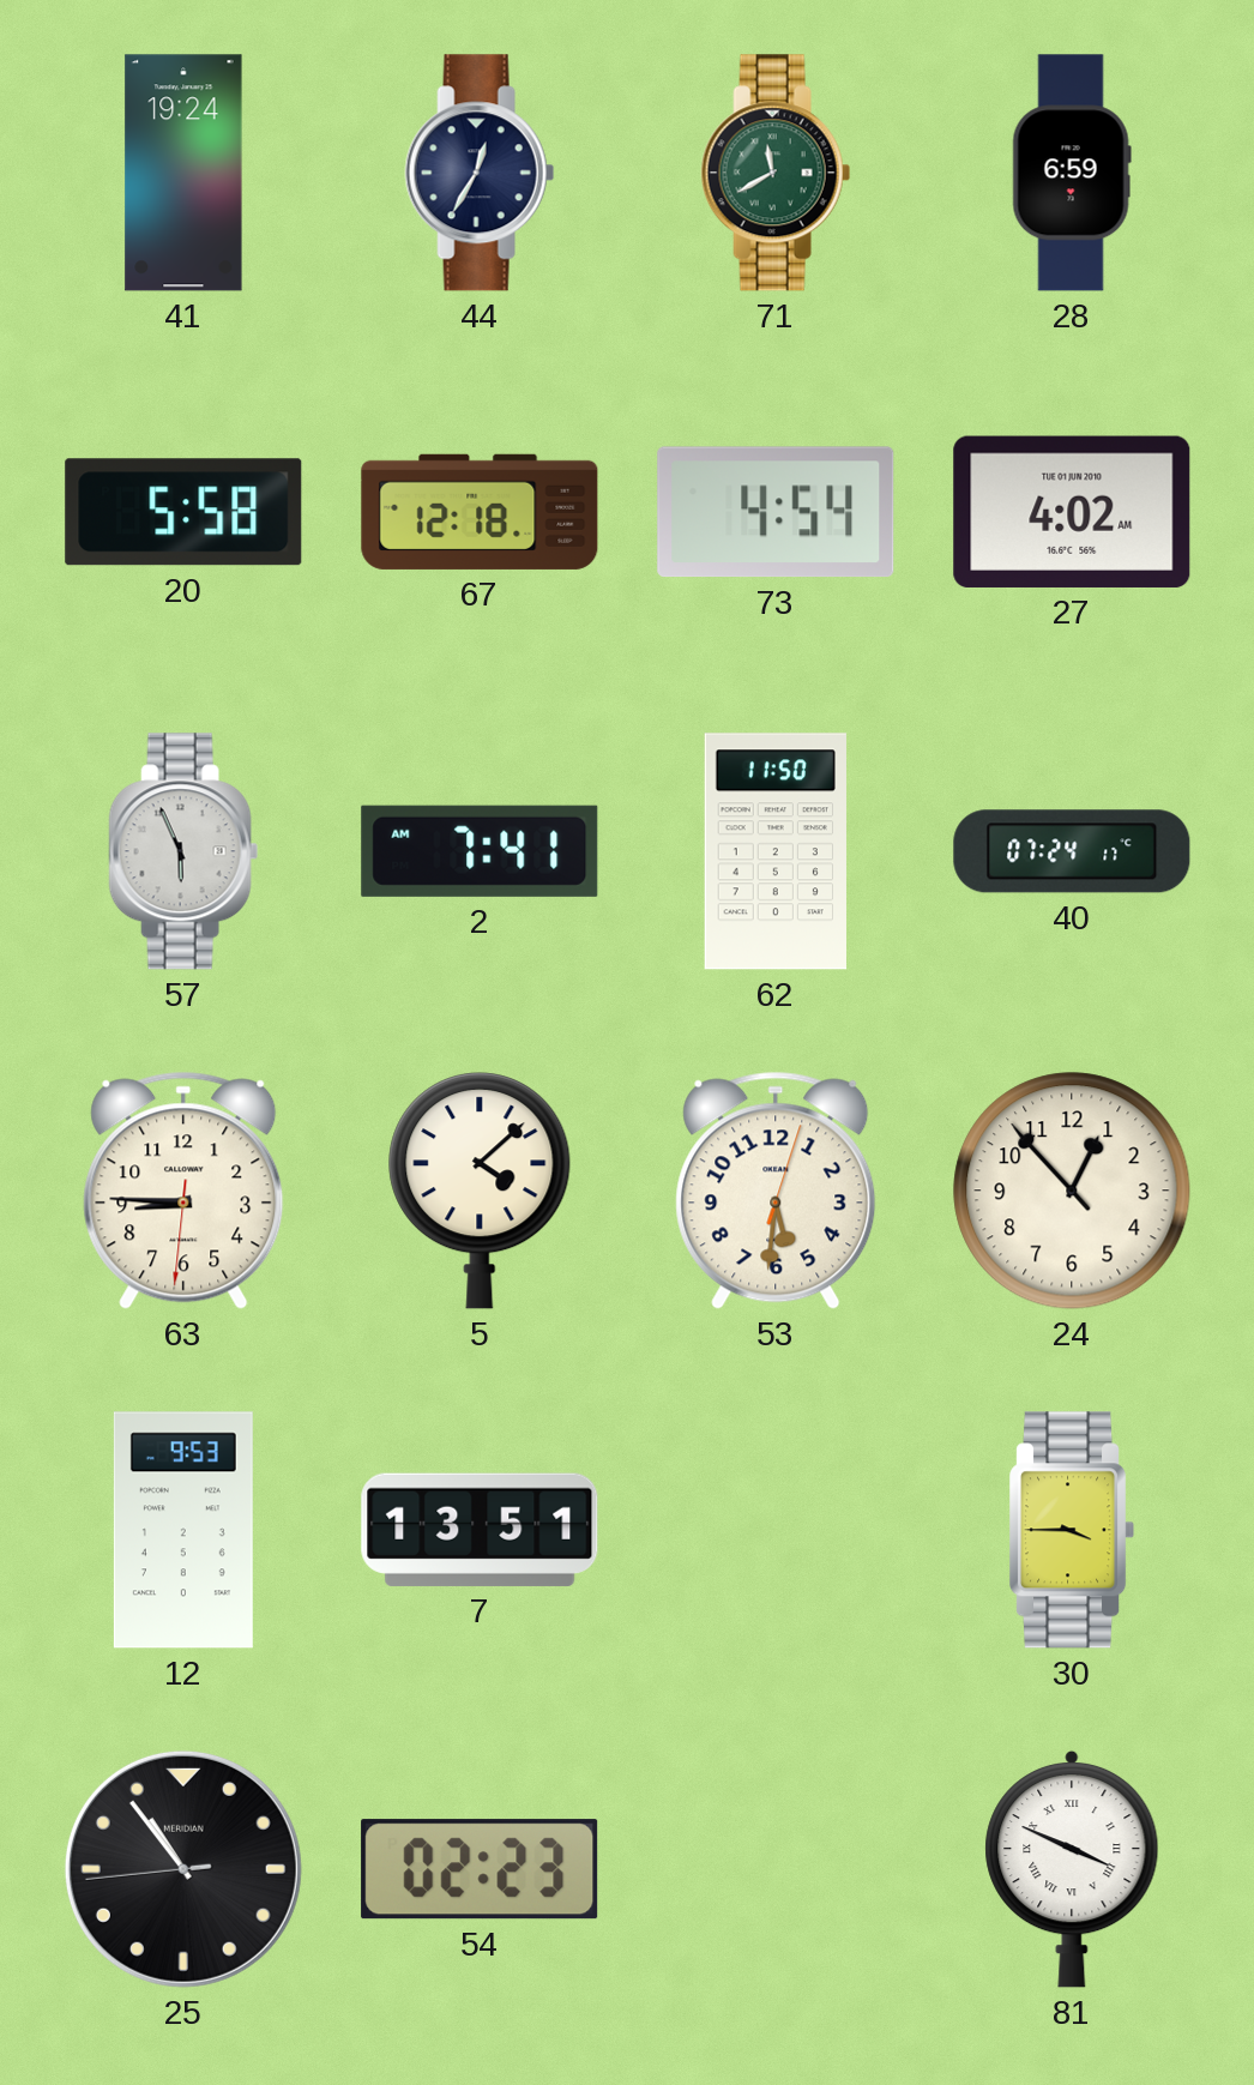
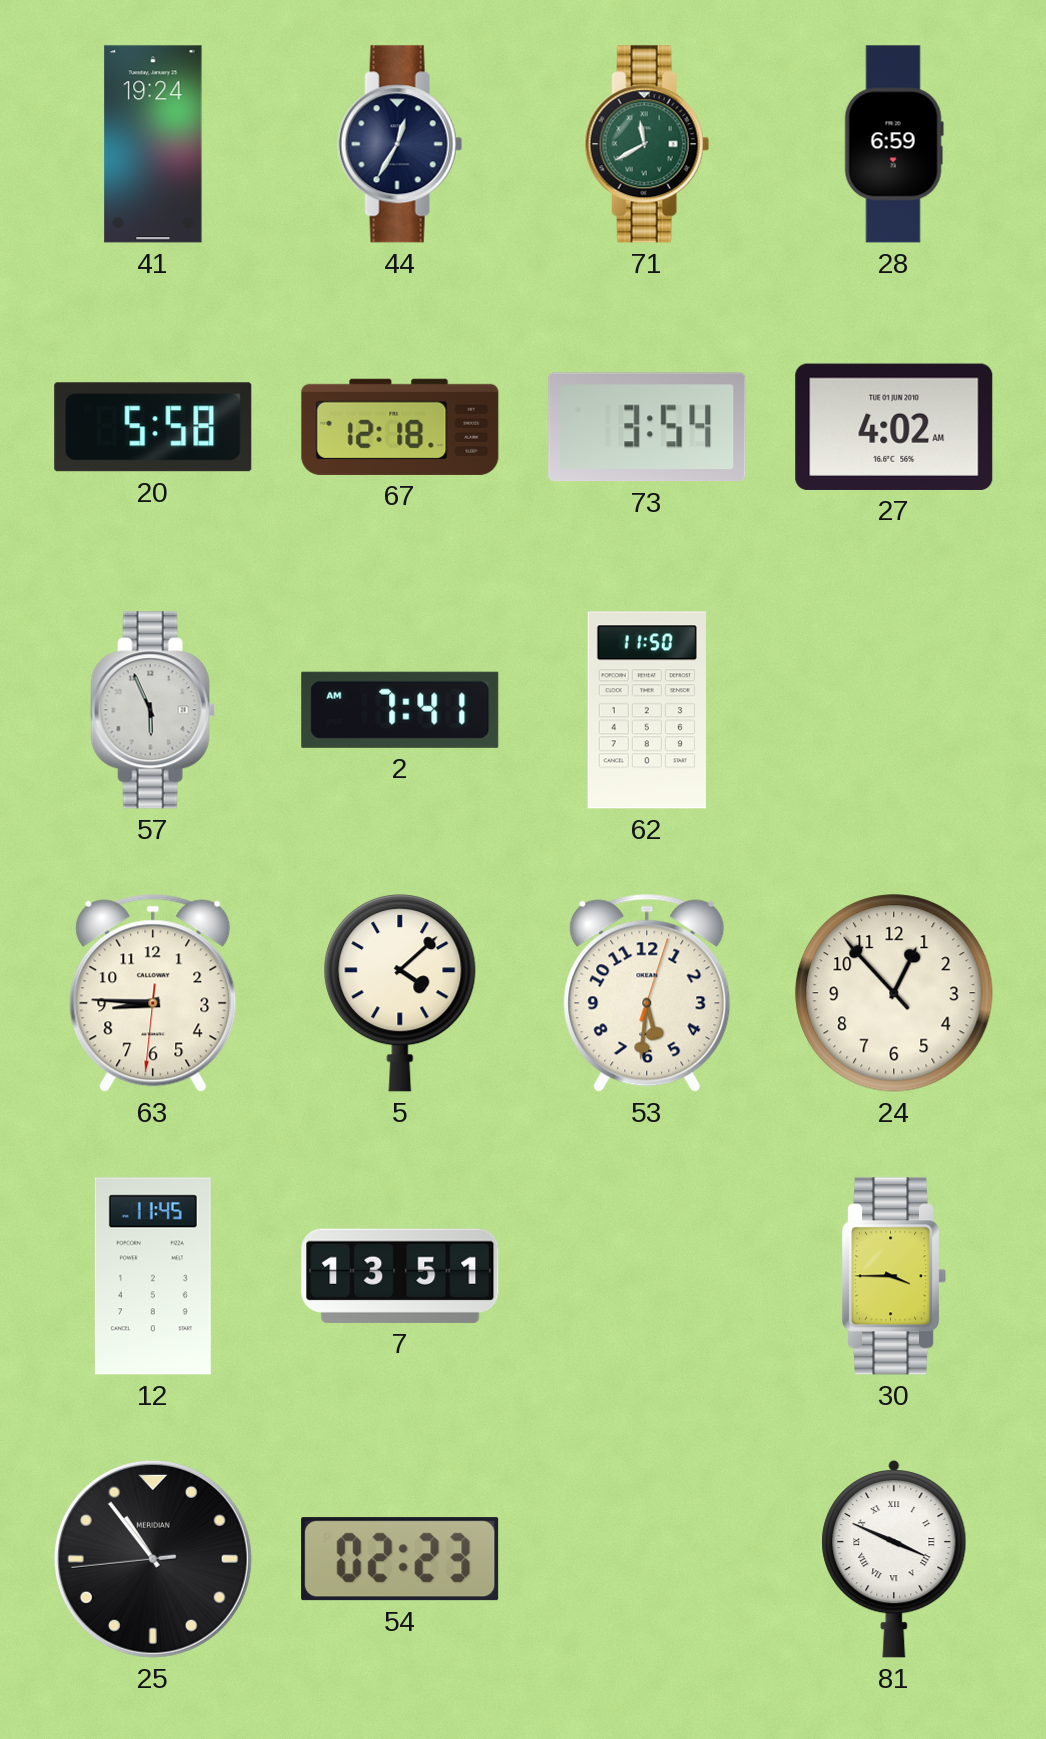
73: 4:54 -> 3:54 (647, 427)
40: 07:24 -> none (1072, 851)
12: 9:53 -> 11:45 (153, 1276)
